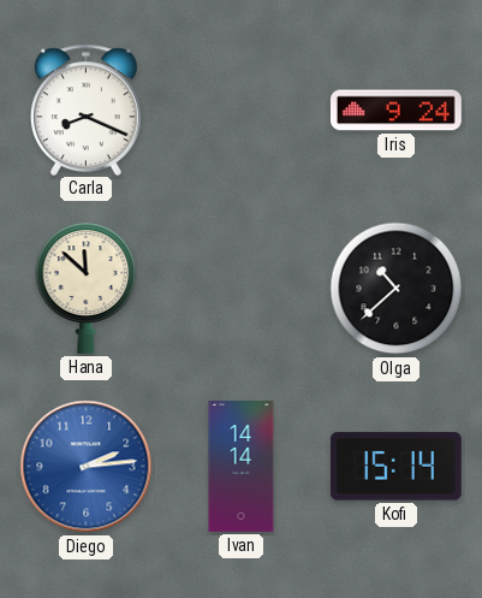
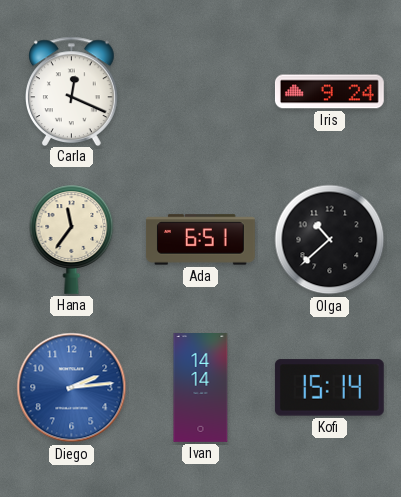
Carla: 8:19 -> 12:19 (72, 91)
Hana: 11:52 -> 11:36 (72, 239)
Ada: none -> 6:51 (201, 240)
